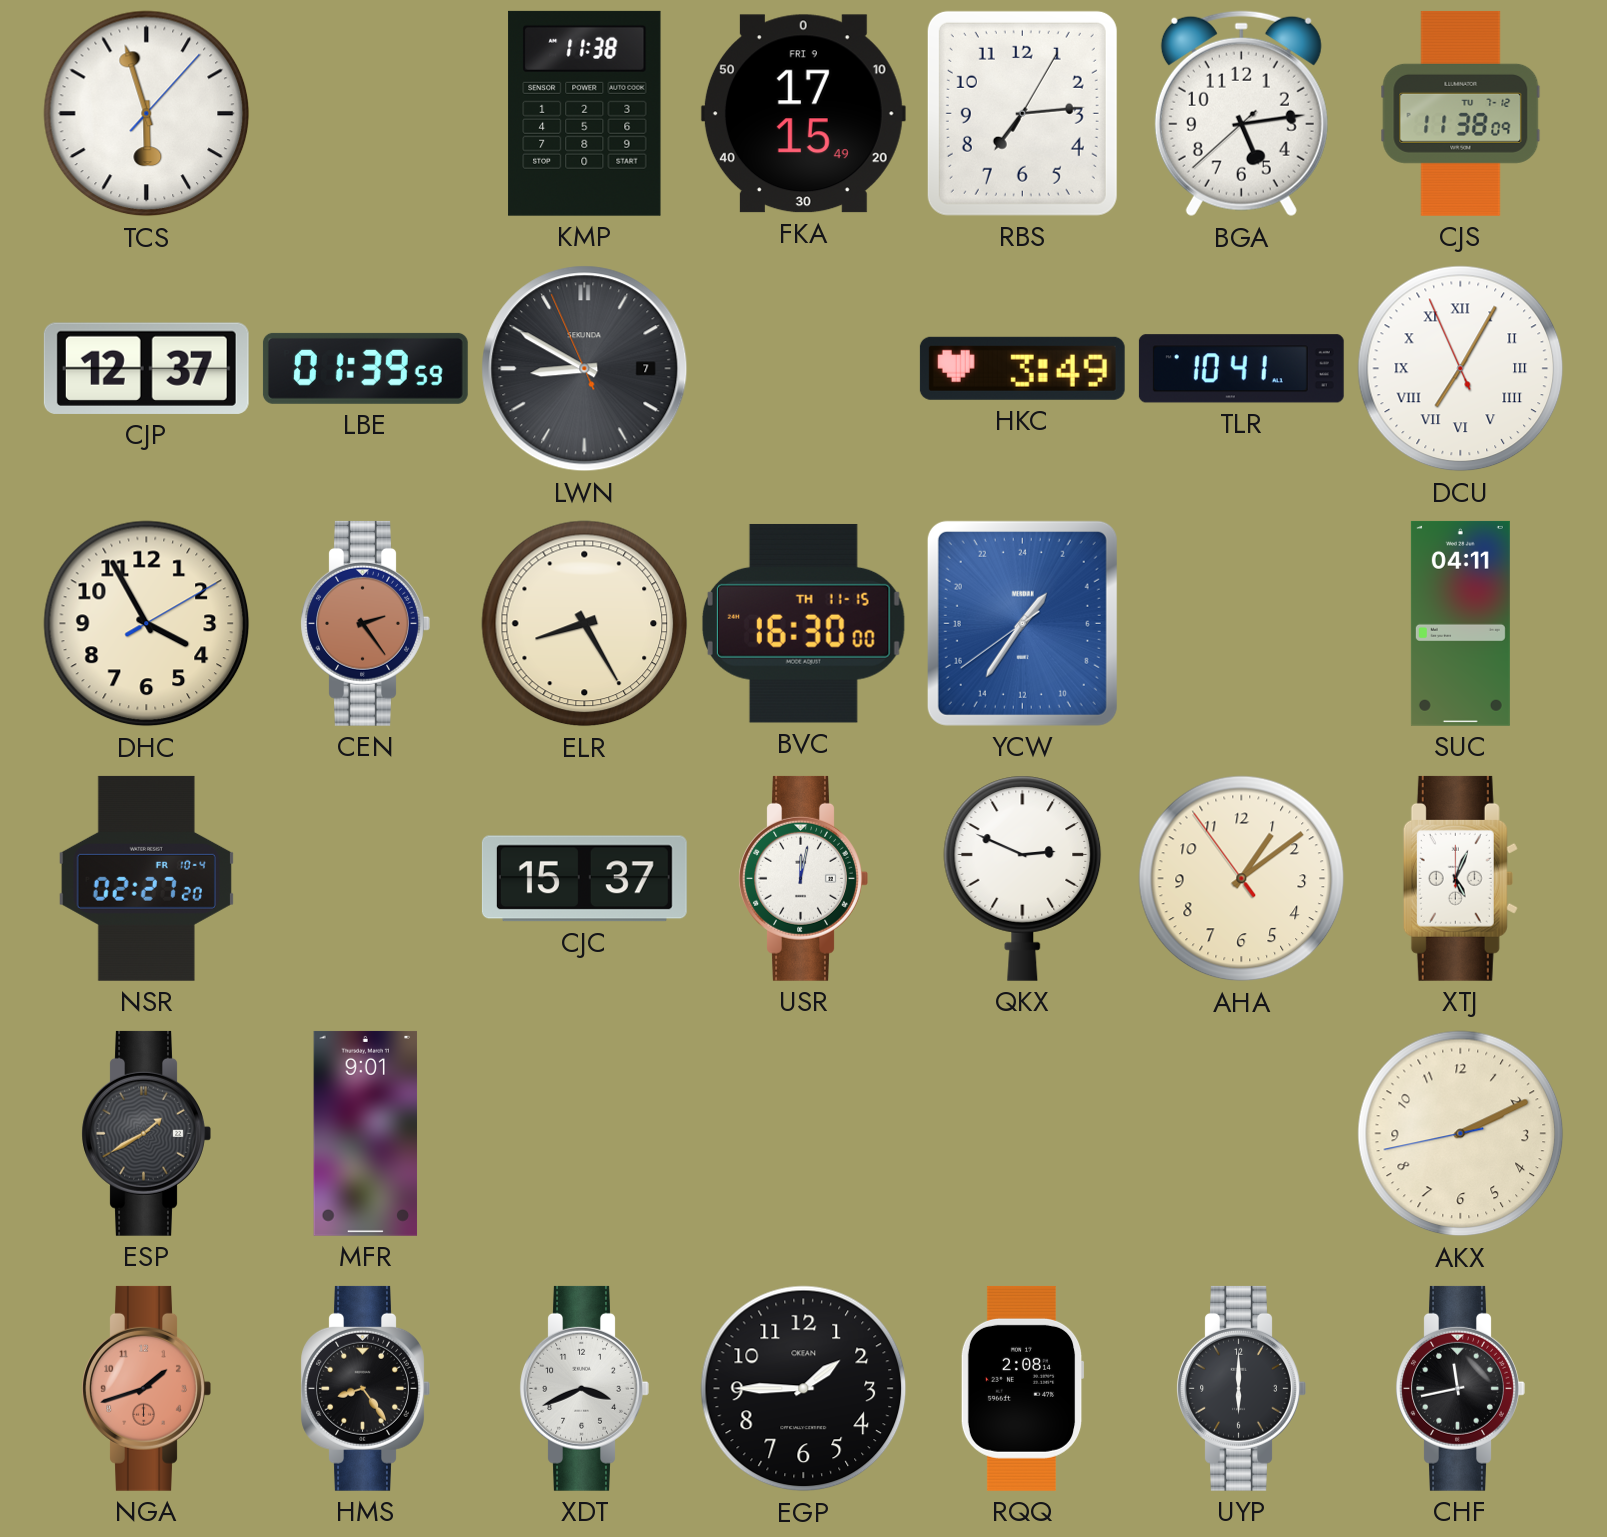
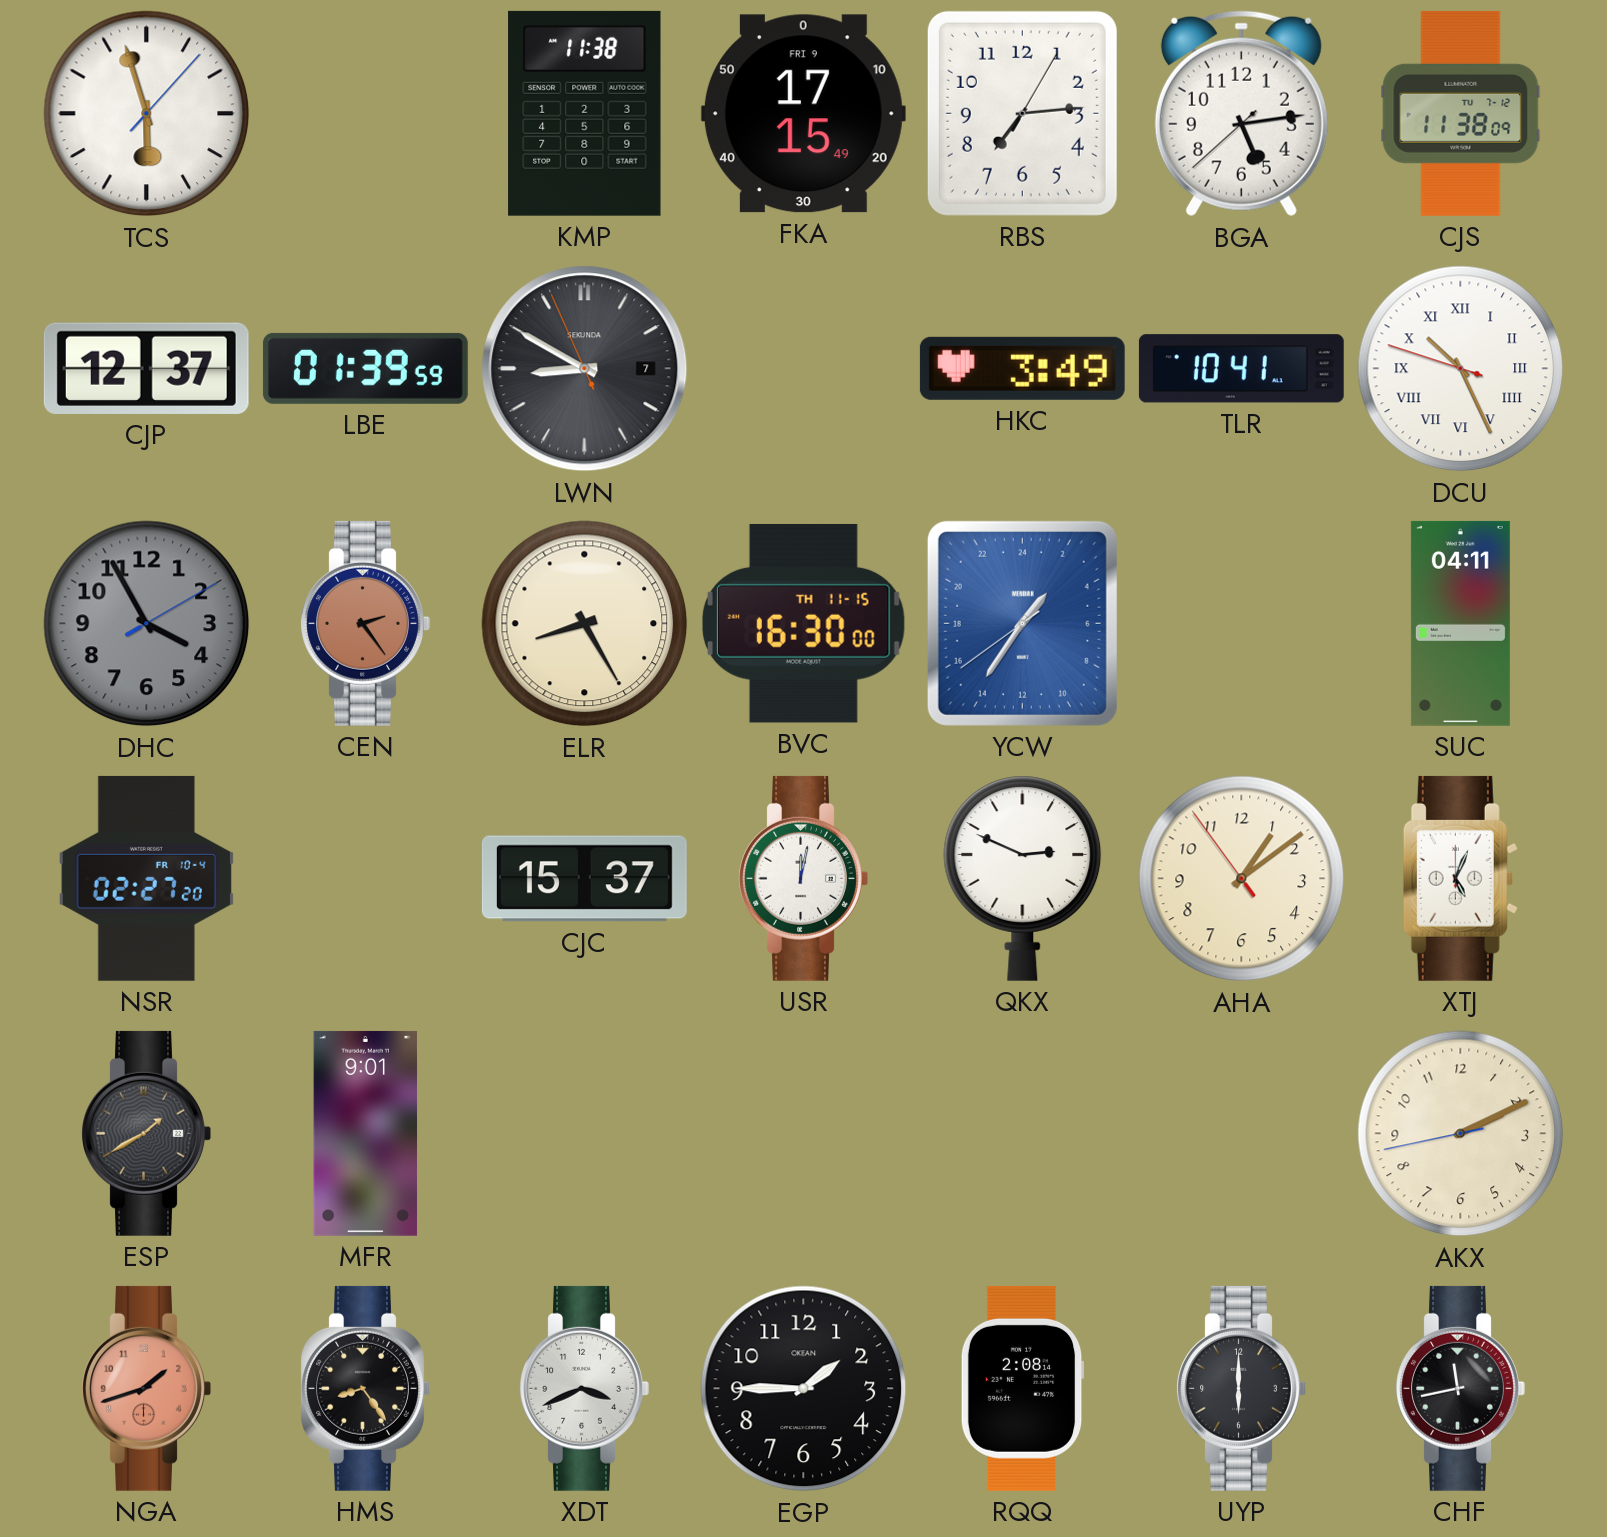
DCU: 7:04 -> 10:25 (1461, 369)
DHC dial: cream -> grey (147, 624)
